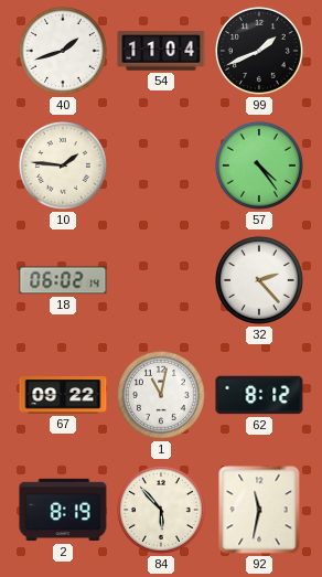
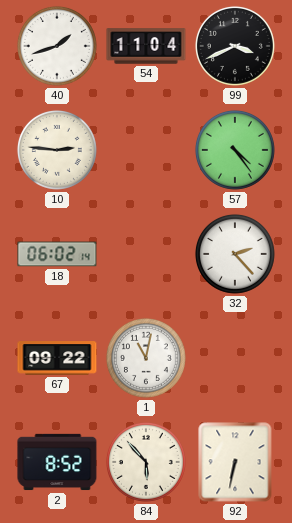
99: 1:41 -> 3:41 (235, 46)
10: 1:46 -> 2:46 (57, 150)
62: 8:12 -> none (259, 395)
2: 8:19 -> 8:52 (57, 462)
92: 11:32 -> 6:32 (235, 462)
